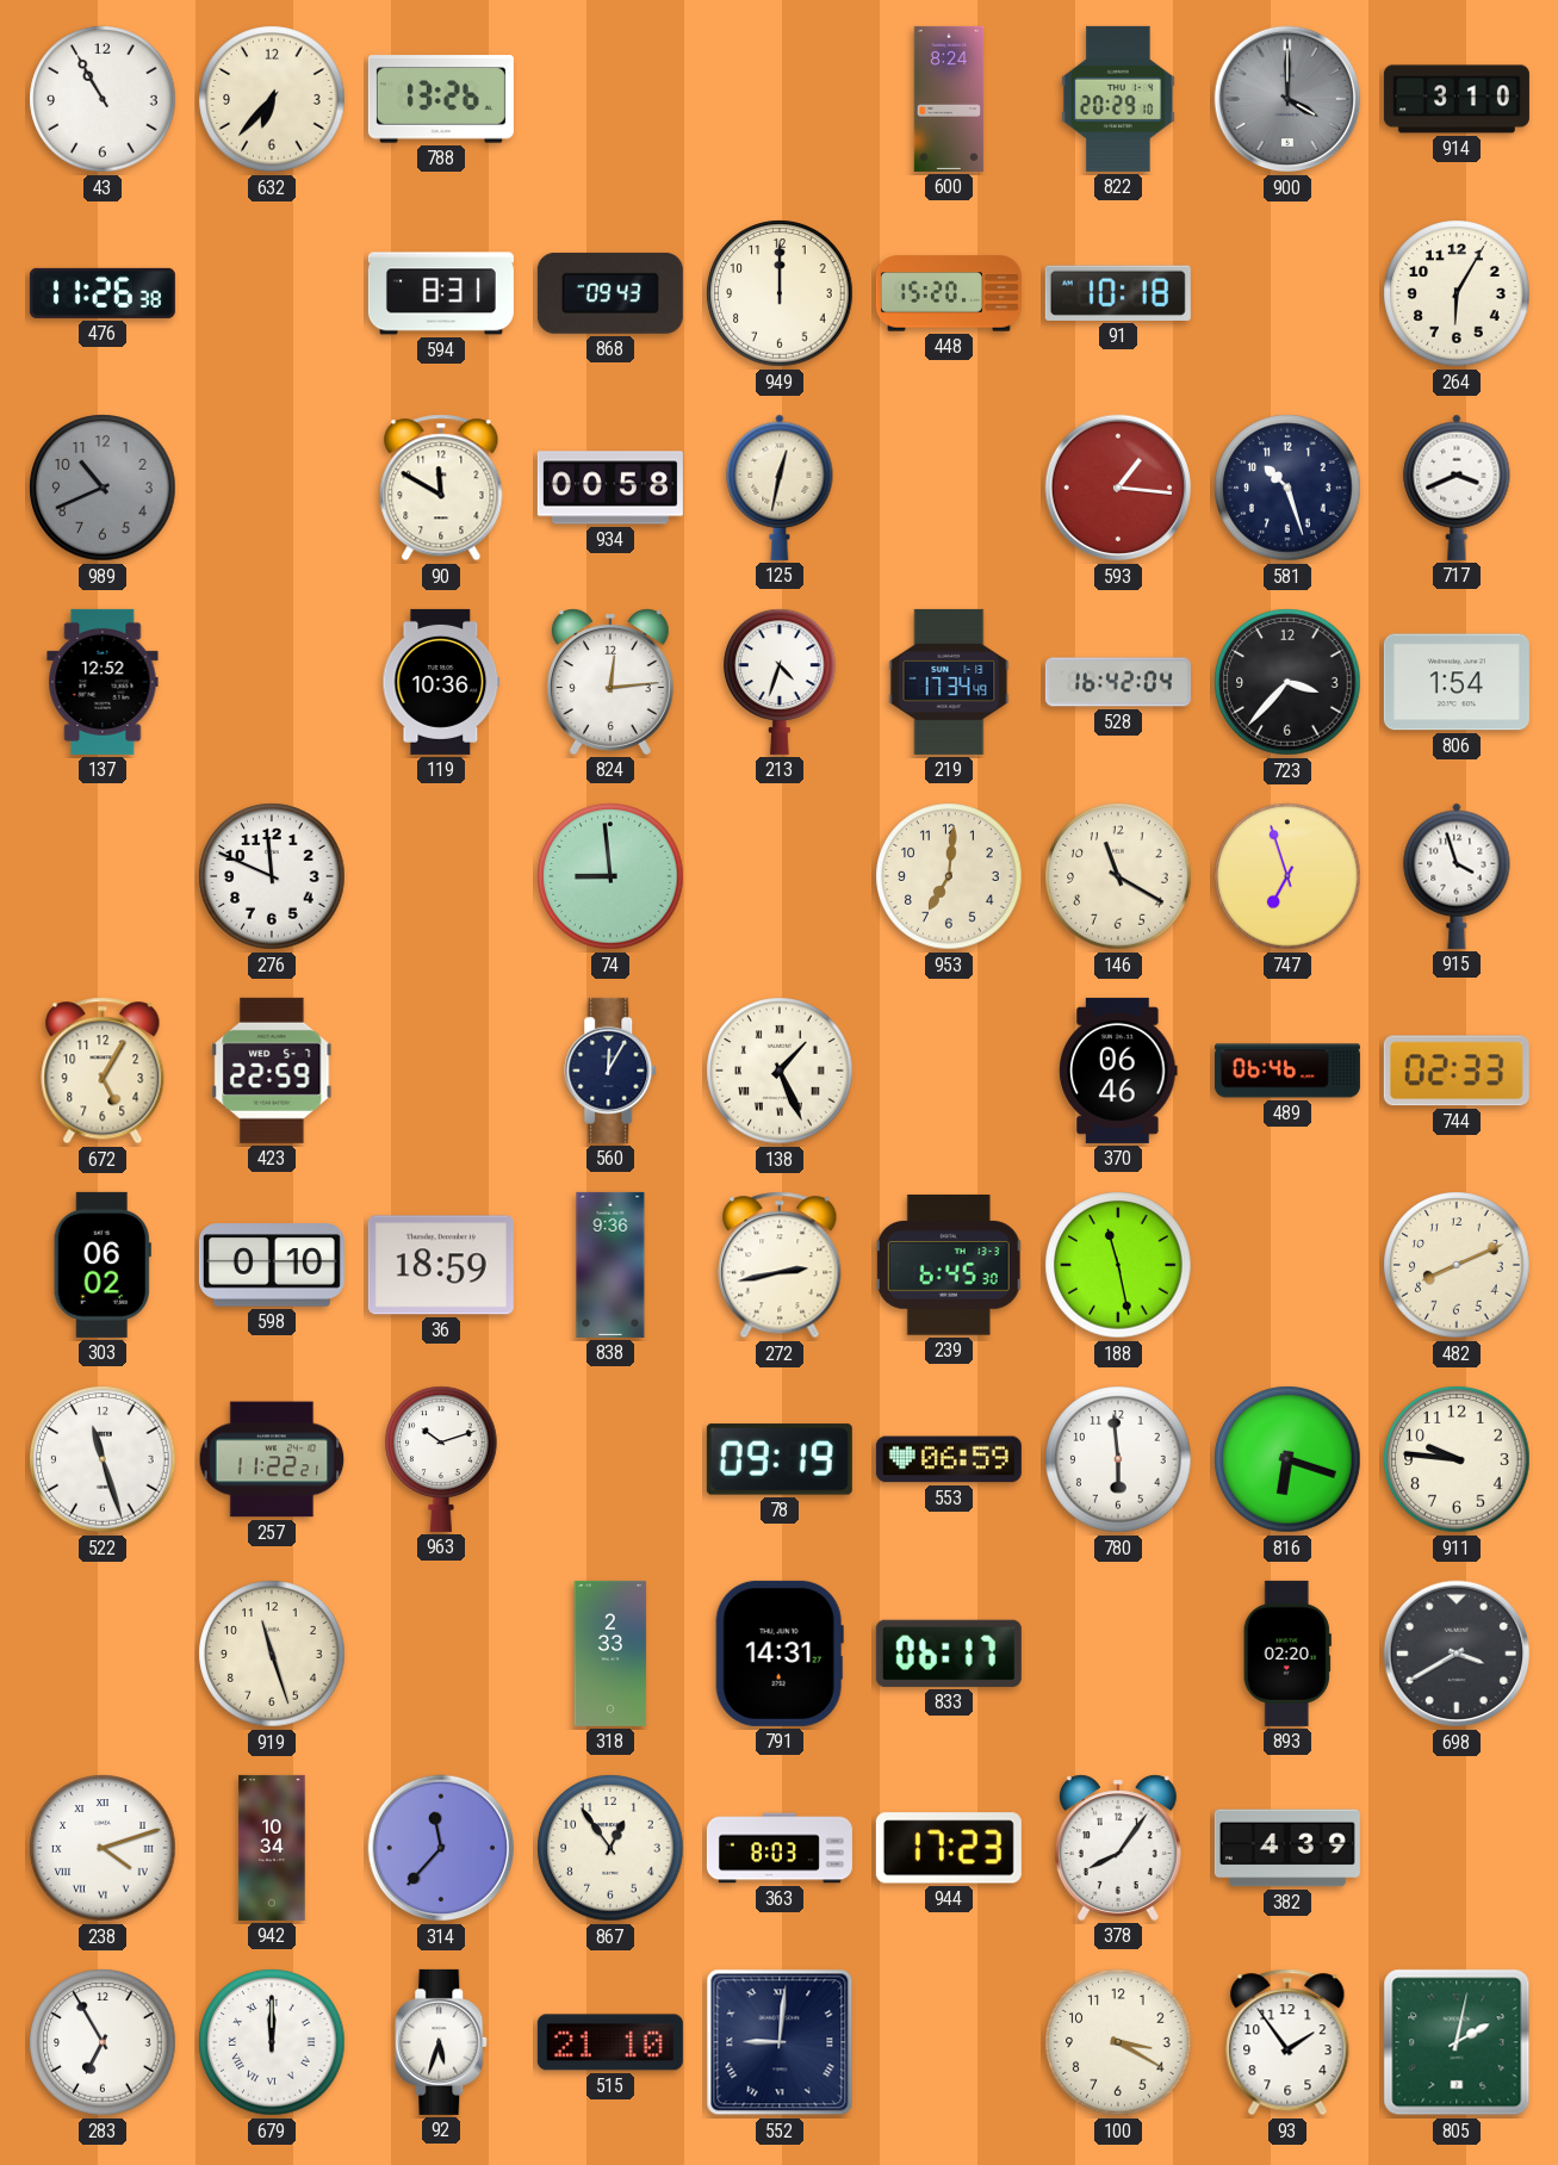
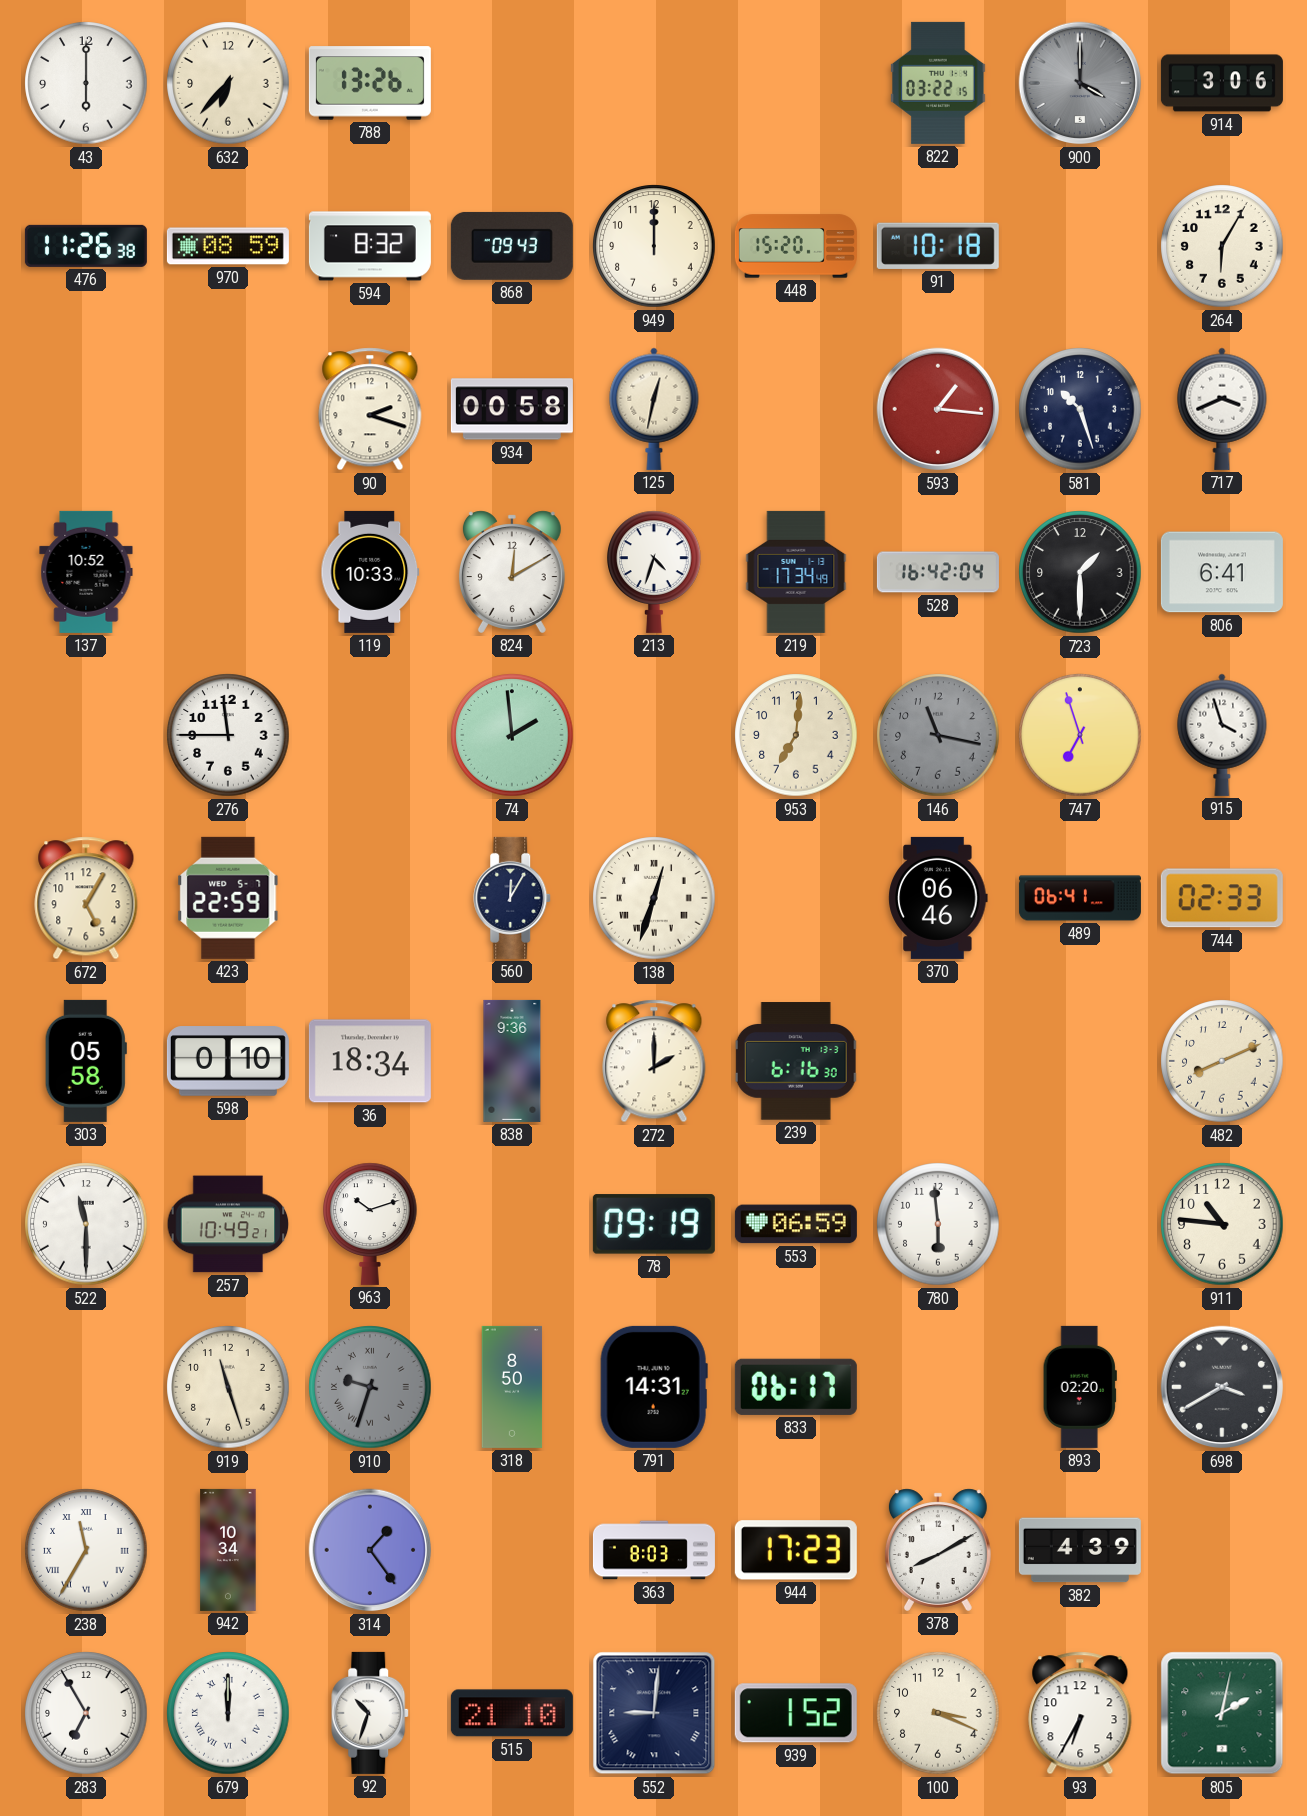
43: 10:55 -> 6:00 (86, 83)
600: 8:24 -> none (949, 99)
822: 20:29 -> 03:22 (938, 83)
914: 3:10 -> 3:06 (1222, 83)
970: none -> 08:59 (228, 246)
594: 8:31 -> 8:32 (370, 246)
989: 10:41 -> none (103, 488)
90: 11:50 -> 2:18 (370, 409)
137: 12:52 -> 10:52 (86, 572)
119: 10:36 -> 10:33 (370, 572)
824: 12:14 -> 12:10 (512, 572)
723: 3:37 -> 1:30 (1080, 572)
806: 1:54 -> 6:41 (1222, 572)
276: 11:49 -> 11:45 (228, 735)
74: 8:59 -> 1:59 (512, 735)
146: 11:20 -> 11:17 (938, 735)
146 dial: cream -> grey (938, 735)
138: 1:26 -> 12:33 (654, 898)
489: 06:46 -> 06:41 (1080, 898)
303: 06:02 -> 05:58 (86, 1061)
36: 18:59 -> 18:34 (370, 1061)
272: 2:43 -> 2:00 (654, 1061)
239: 6:45 -> 6:16 (796, 1061)
188: 11:28 -> none (1118, 1265)
522: 11:27 -> 11:30 (86, 1224)
257: 11:22 -> 10:49 (228, 1224)
816: 6:18 -> none (1287, 1459)
911: 9:46 -> 10:46 (1222, 1224)
910: none -> 9:33 (370, 1387)
318: 2:33 -> 8:50 (512, 1387)
238: 4:12 -> 11:35 (86, 1550)
314: 11:37 -> 1:24 (370, 1550)
867: 12:54 -> none (610, 1848)
378: 8:06 -> 8:10 (938, 1550)
92: 5:33 -> 10:33 (371, 1713)
939: none -> 1:52 (796, 1713)
100: 3:20 -> 3:19 (938, 1713)
93: 1:54 -> 6:35 (1080, 1713)
